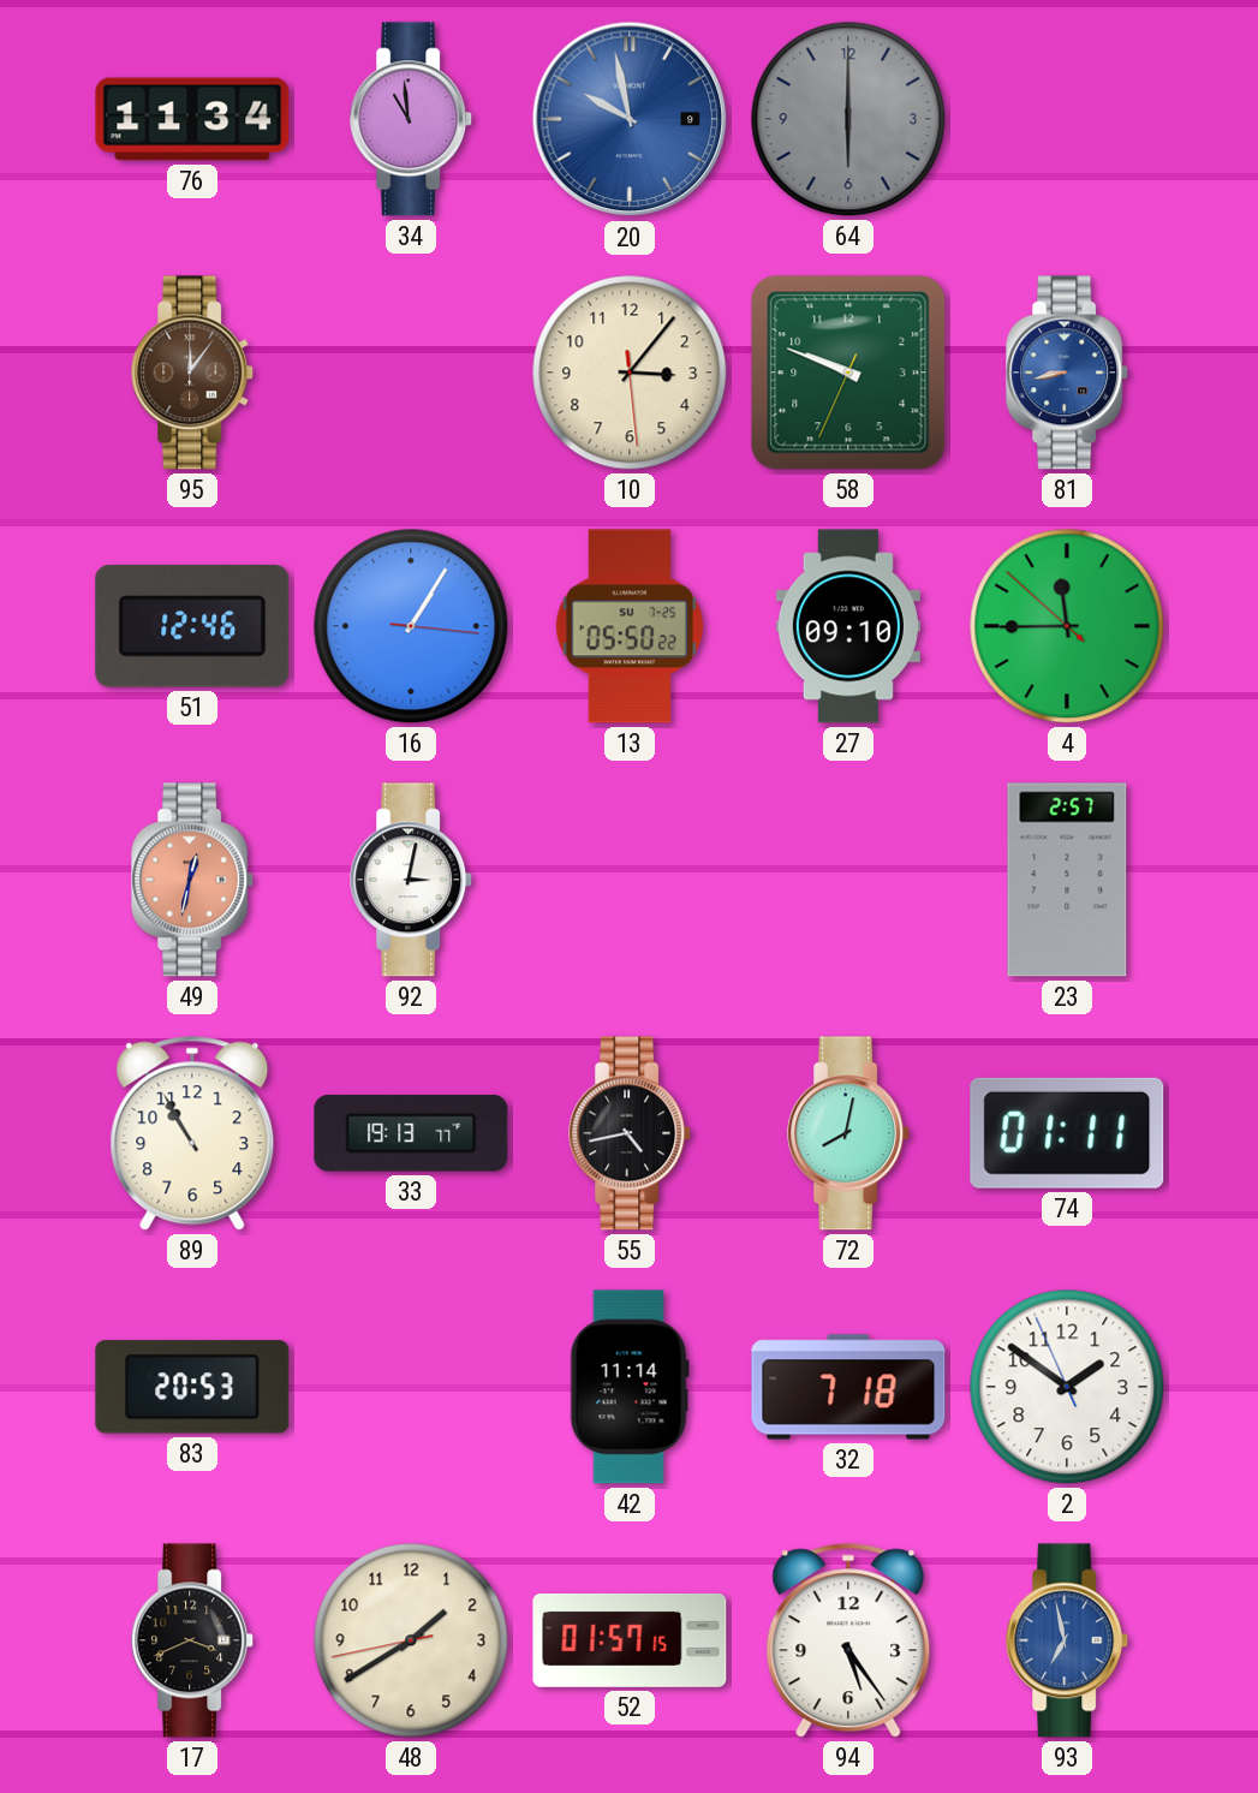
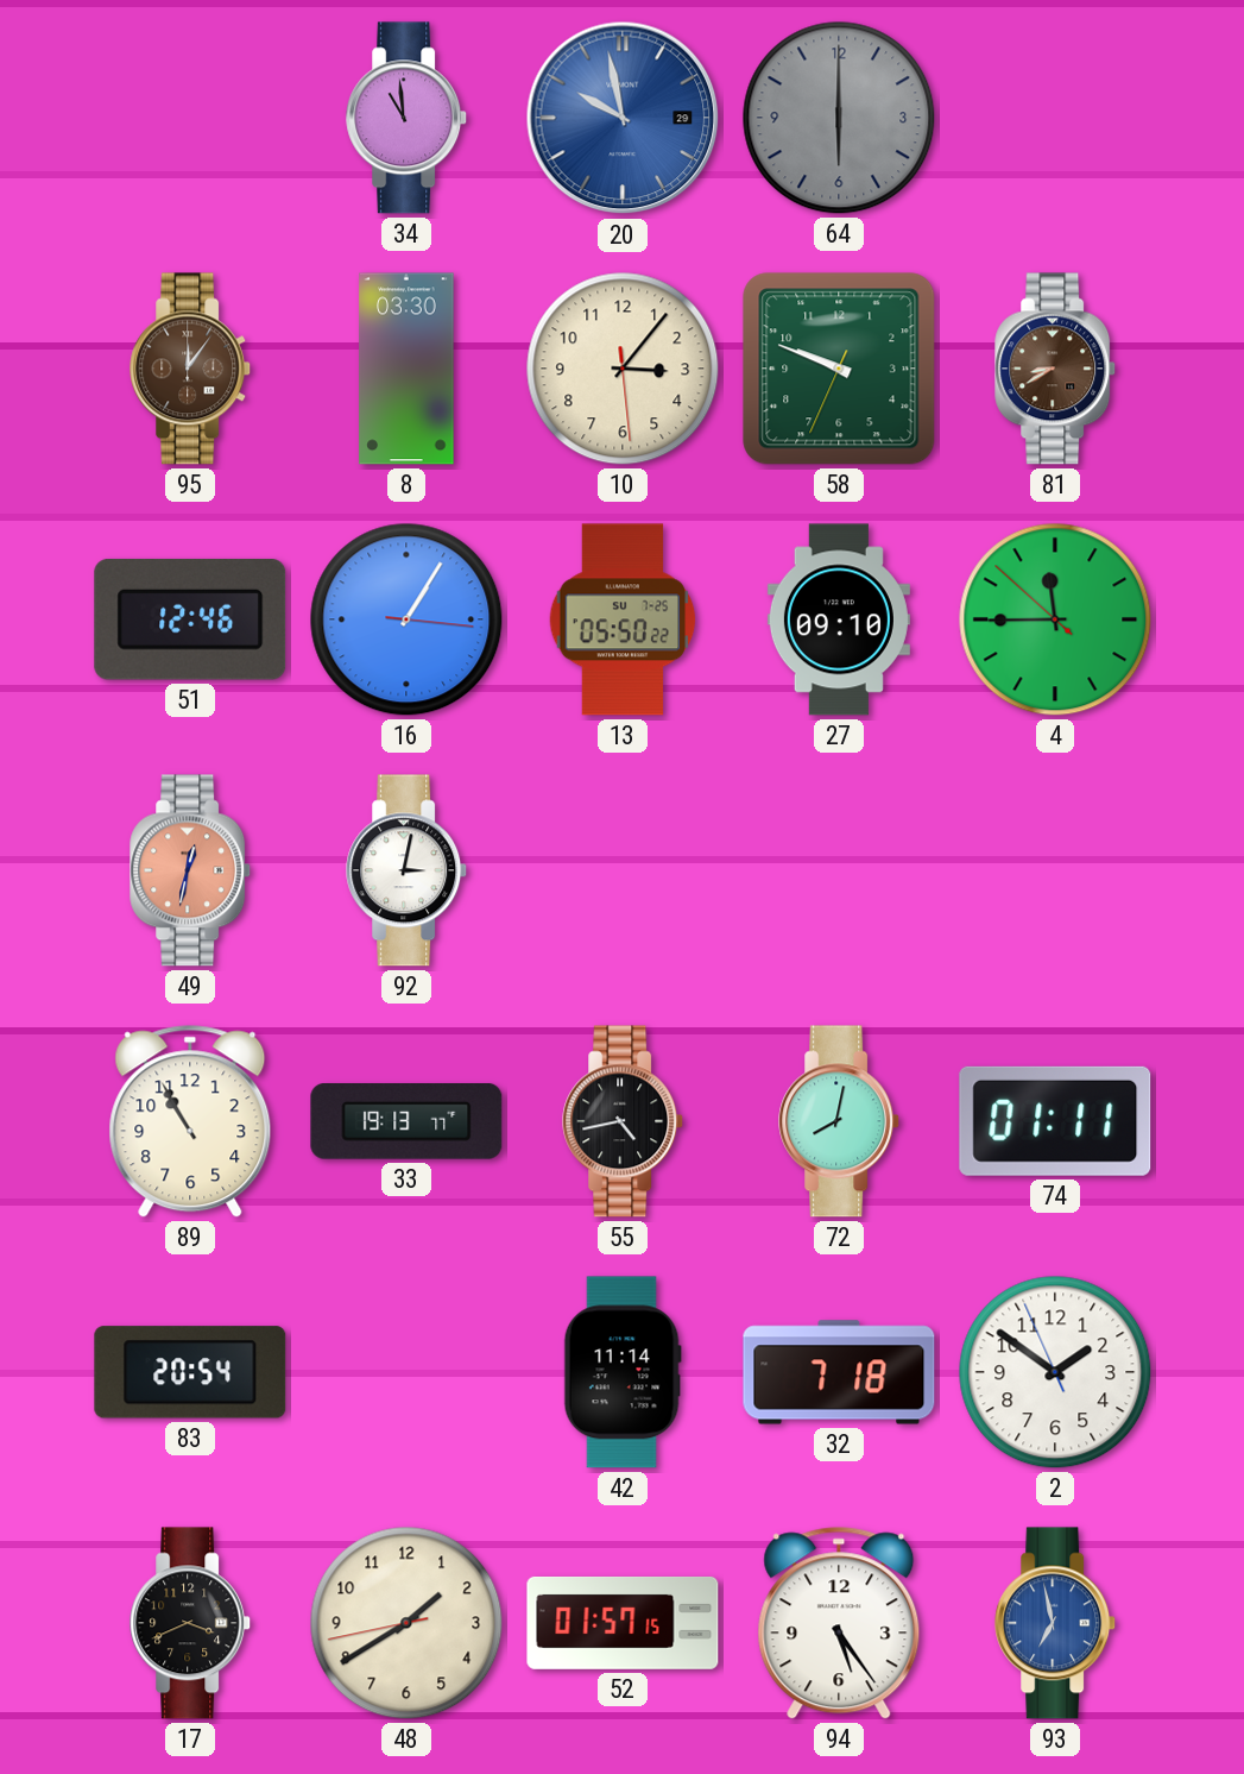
76: 11:34 -> none (192, 119)
20 date: 9 -> 29 (623, 118)
8: none -> 03:30 (406, 369)
81: 8:43 -> 8:40 (1056, 369)
81 dial: blue -> brown (1056, 369)
23: 2:57 -> none (1067, 880)
83: 20:53 -> 20:54 (190, 1372)
